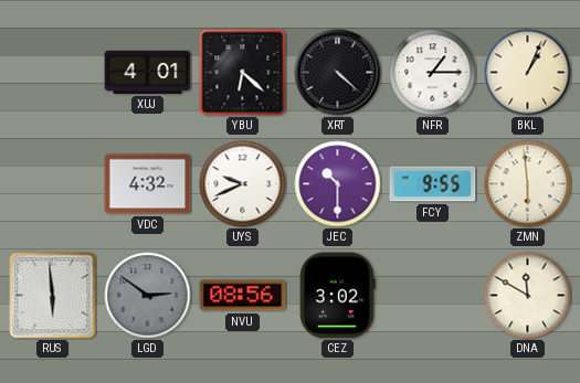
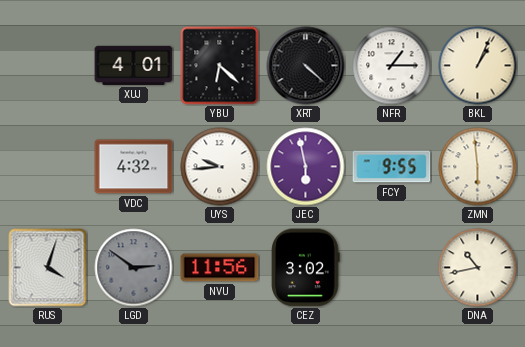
UYS: 9:41 -> 9:44 (220, 167)
JEC: 10:30 -> 5:58 (306, 167)
RUS: 5:59 -> 4:03 (48, 268)
NVU: 08:56 -> 11:56 (220, 268)
DNA: 11:50 -> 10:43 (478, 268)
